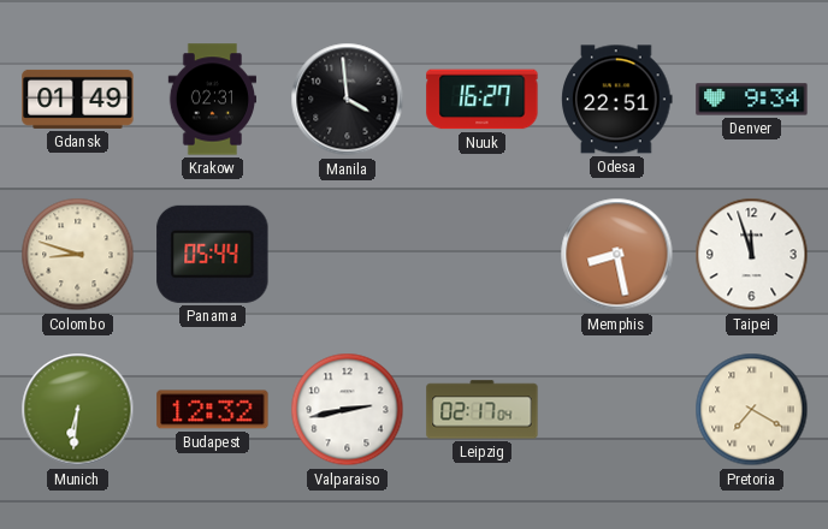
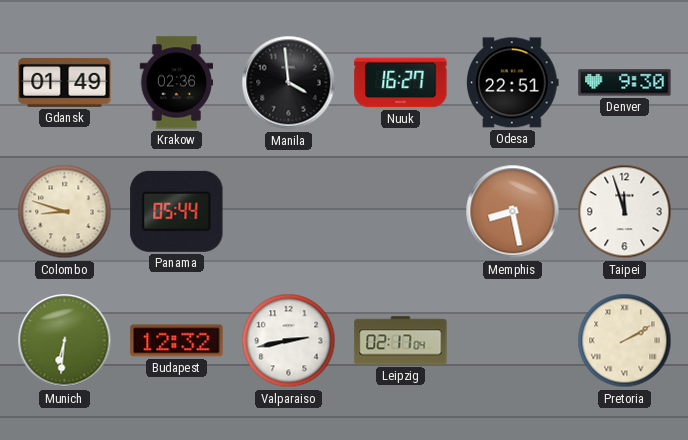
Krakow: 02:31 -> 02:36 (176, 83)
Denver: 9:34 -> 9:30 (625, 83)
Pretoria: 7:20 -> 2:10 (625, 341)
